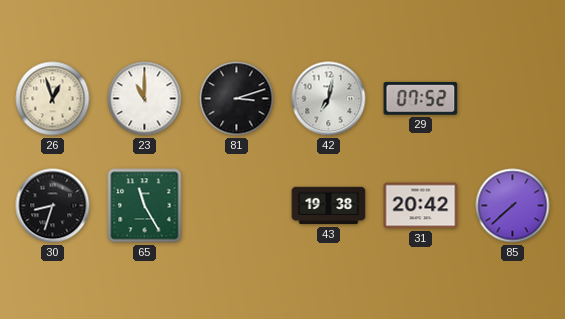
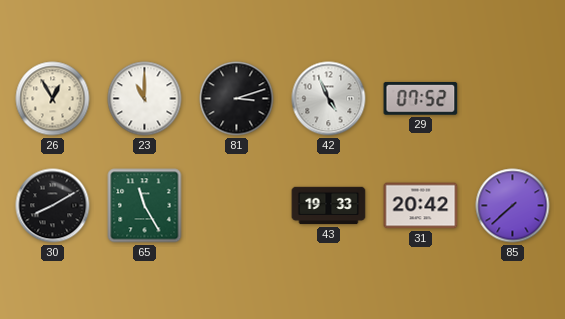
26: 12:57 -> 12:55 (53, 99)
42: 7:02 -> 4:56 (329, 99)
30: 8:33 -> 8:10 (53, 206)
43: 19:38 -> 19:33 (329, 206)
